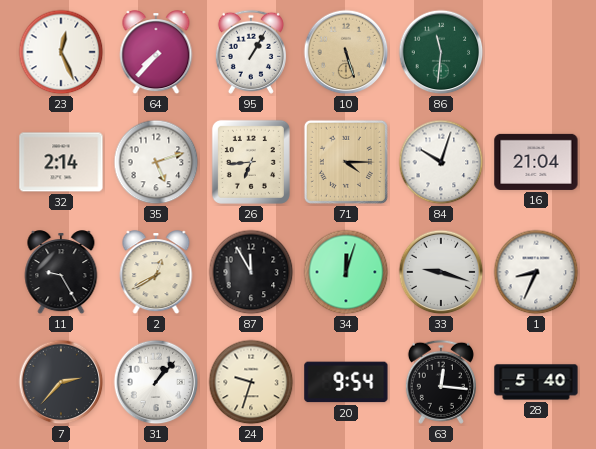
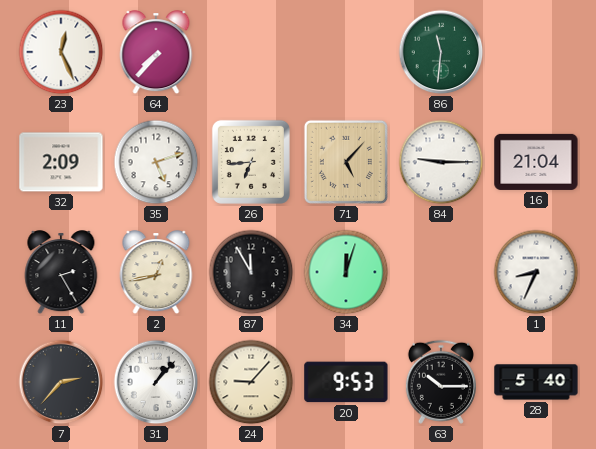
95: 1:05 -> none (251, 52)
10: 5:27 -> none (346, 52)
32: 2:14 -> 2:09 (61, 162)
71: 4:15 -> 5:07 (346, 162)
84: 10:03 -> 9:15 (441, 162)
11: 9:25 -> 2:25 (61, 273)
2: 12:40 -> 12:43 (156, 273)
33: 9:18 -> none (441, 272)
24: 9:33 -> 9:07 (251, 382)
20: 9:54 -> 9:53 (346, 382)
63: 12:16 -> 10:15 (441, 382)
